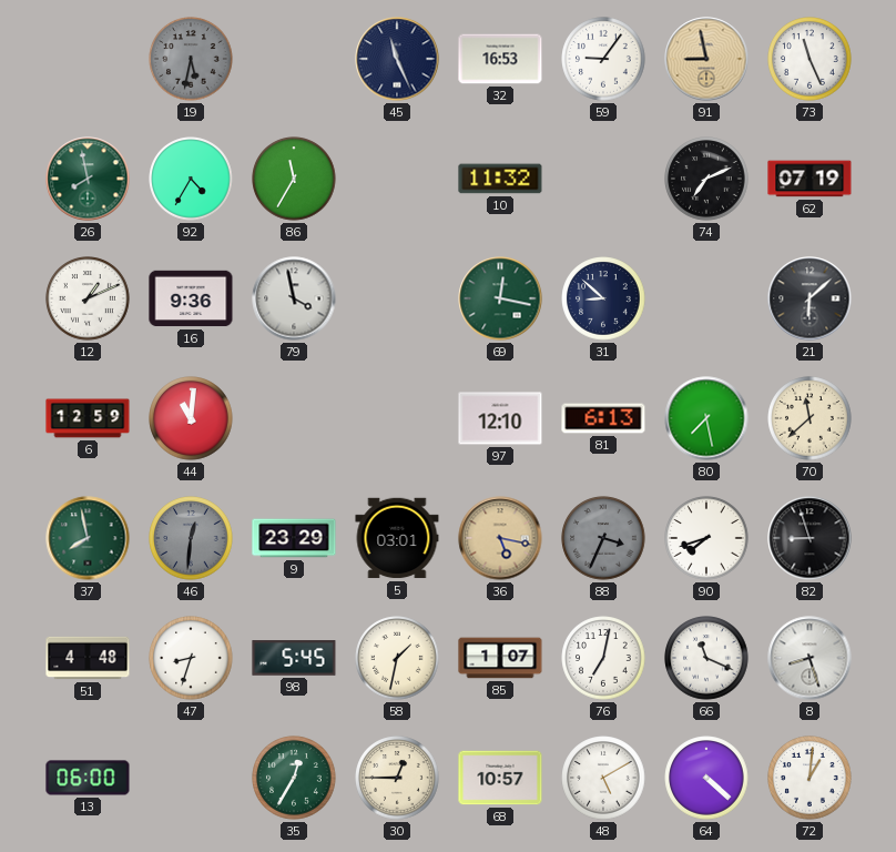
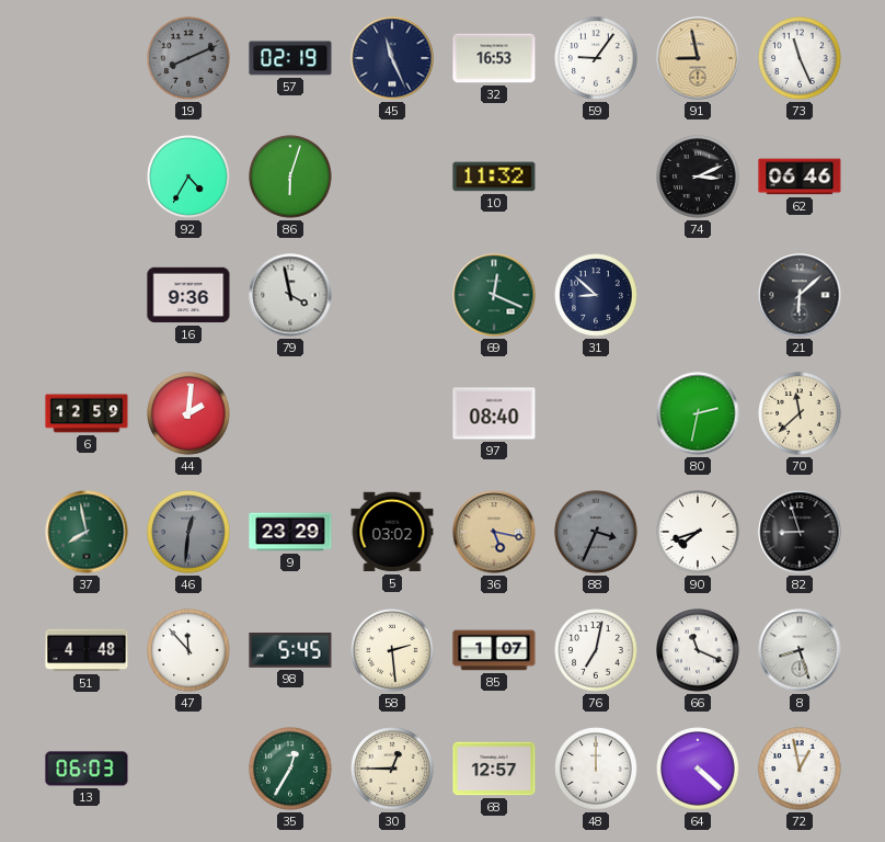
19: 5:32 -> 8:11 (188, 58)
57: none -> 02:19 (290, 58)
26: 7:58 -> none (88, 179)
86: 11:35 -> 6:03 (290, 177)
74: 7:11 -> 3:11 (698, 177)
62: 07:19 -> 06:46 (800, 177)
12: 1:11 -> none (88, 298)
69: 12:17 -> 12:19 (494, 295)
44: 11:01 -> 2:01 (188, 413)
97: 12:10 -> 08:40 (494, 413)
81: 6:13 -> none (603, 418)
80: 7:28 -> 2:32 (698, 413)
5: 03:01 -> 03:02 (392, 532)
47: 8:33 -> 11:53 (188, 650)
58: 1:32 -> 2:29 (392, 650)
13: 06:00 -> 06:03 (87, 769)
68: 10:57 -> 12:57 (494, 769)
48: 5:10 -> 12:00 (596, 769)
72: 1:01 -> 12:58 (800, 769)
